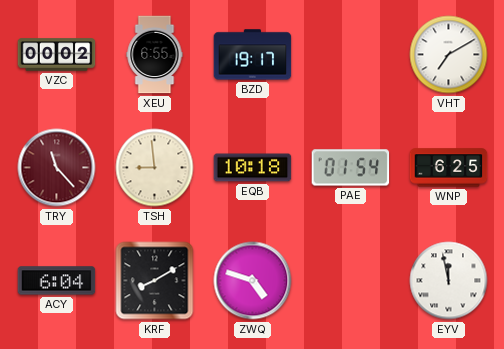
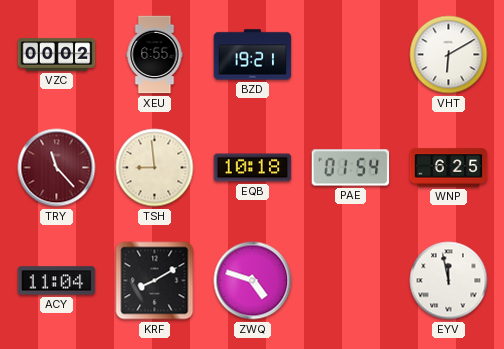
BZD: 19:17 -> 19:21 (253, 55)
VHT: 7:10 -> 6:10 (449, 55)
ACY: 6:04 -> 11:04 (57, 281)
